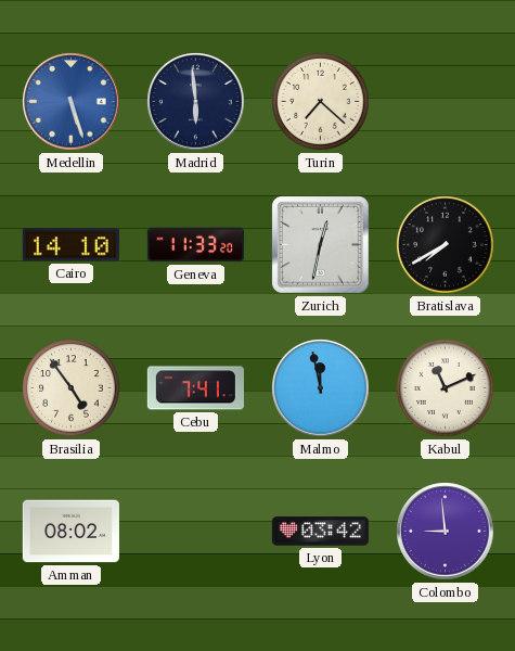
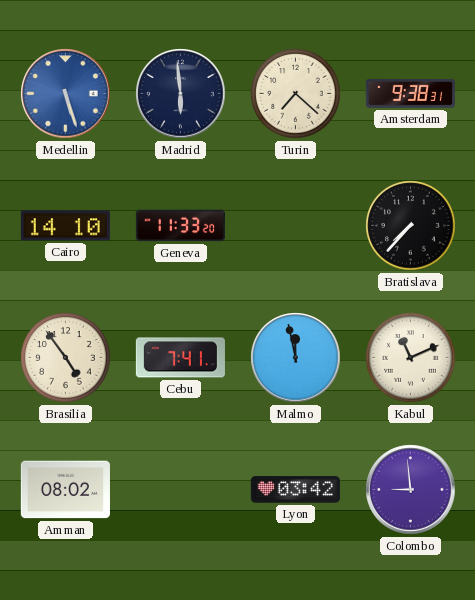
Amsterdam: none -> 9:38 (410, 94)
Zurich: 12:32 -> none (321, 245)
Bratislava: 7:40 -> 7:37 (411, 226)
